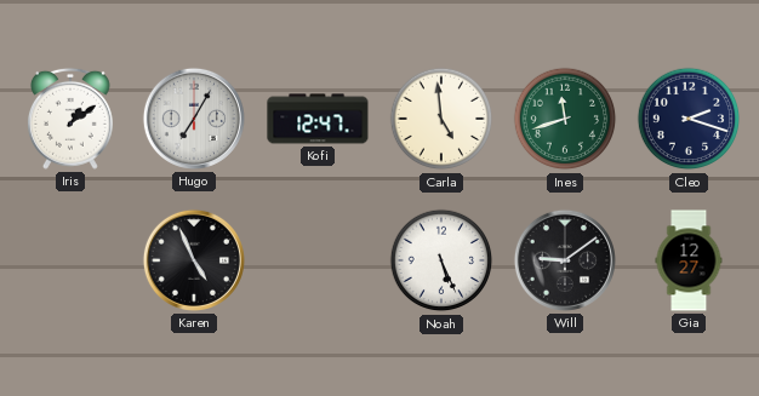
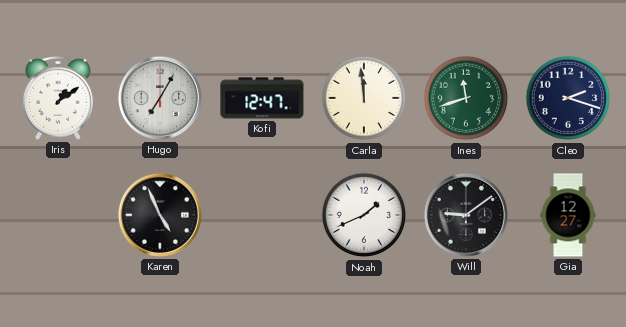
Carla: 4:59 -> 11:59 (364, 98)
Noah: 5:26 -> 1:41 (364, 215)
